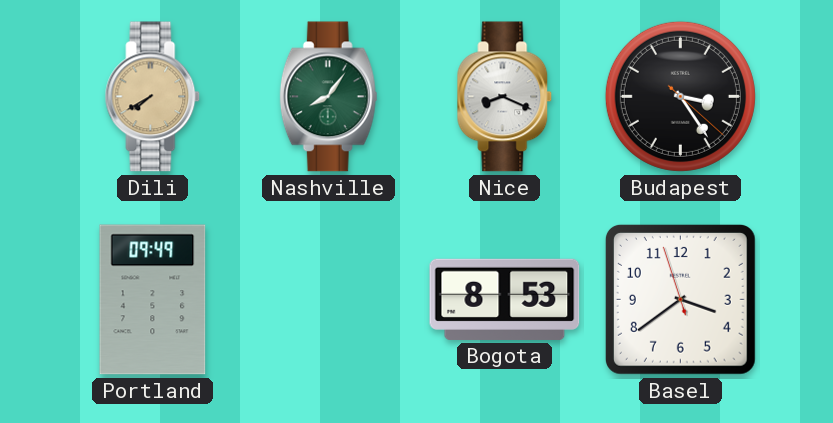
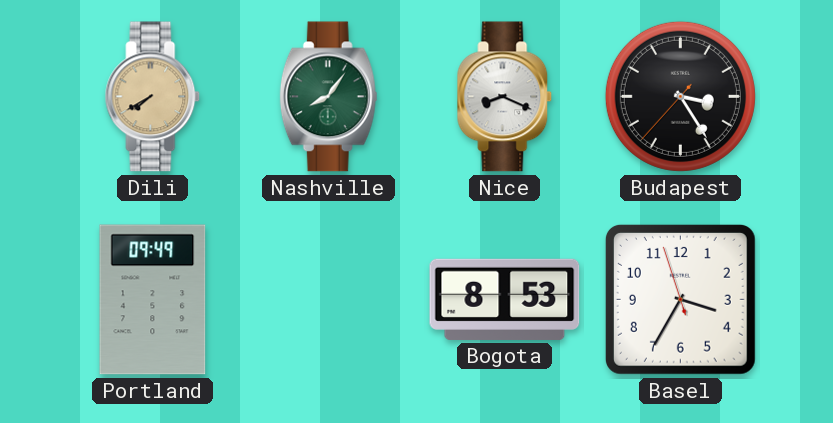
Budapest: 3:24:22 -> 3:24:37 (680, 96)
Basel: 3:38 -> 3:34 (680, 299)
